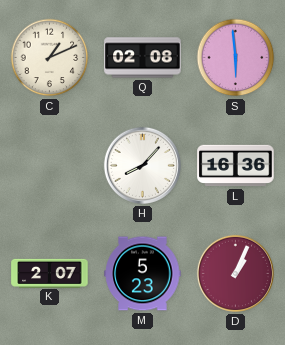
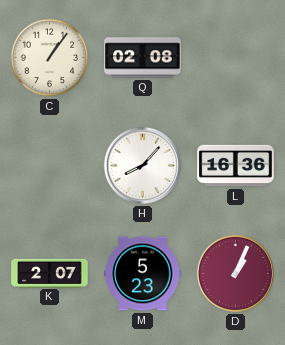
C: 1:11 -> 1:06 (50, 58)
S: 5:59 -> none (236, 58)
